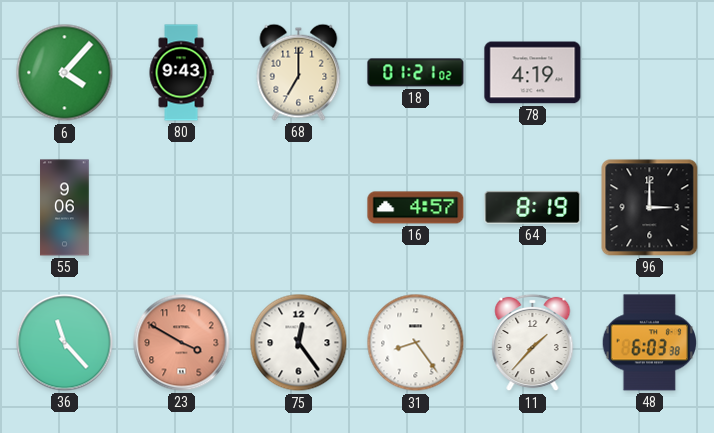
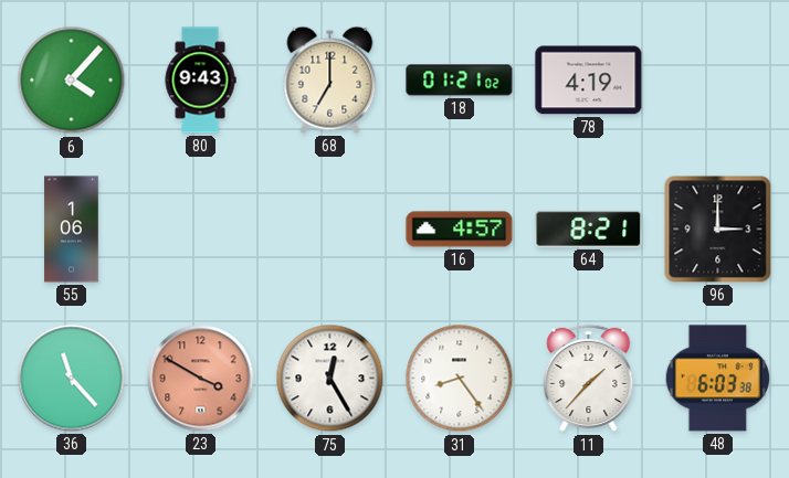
55: 9:06 -> 1:06 (72, 230)
64: 8:19 -> 8:21 (589, 229)
75: 12:24 -> 12:25 (330, 379)
